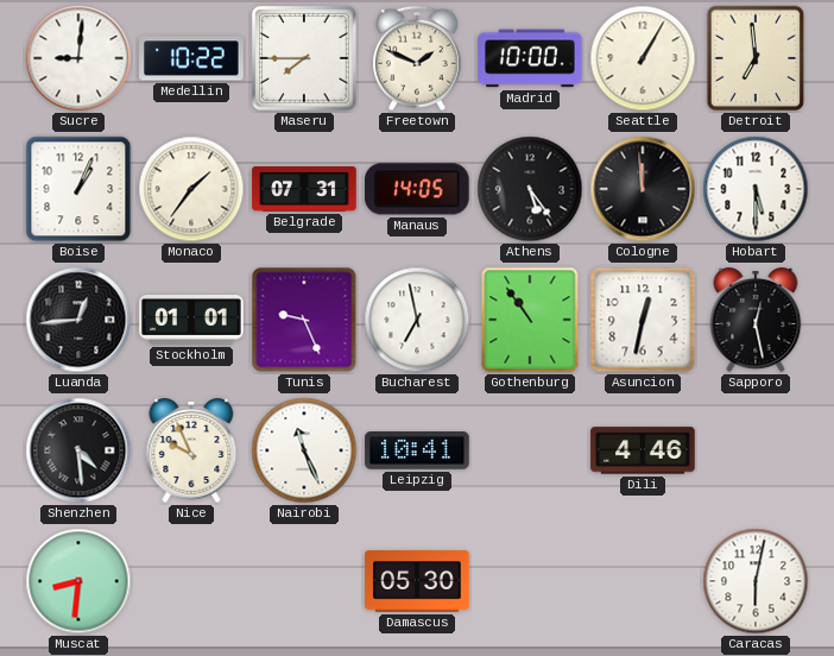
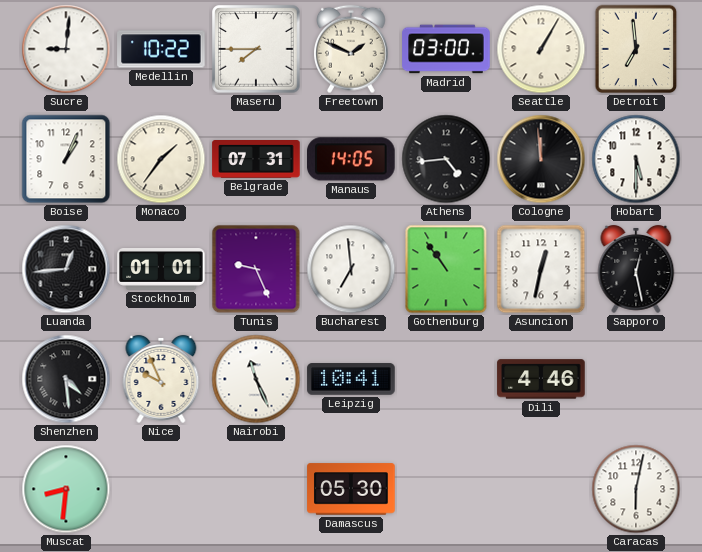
Madrid: 10:00 -> 03:00 (446, 49)
Athens: 5:24 -> 4:44 (446, 159)
Bucharest: 6:58 -> 6:59 (351, 269)
